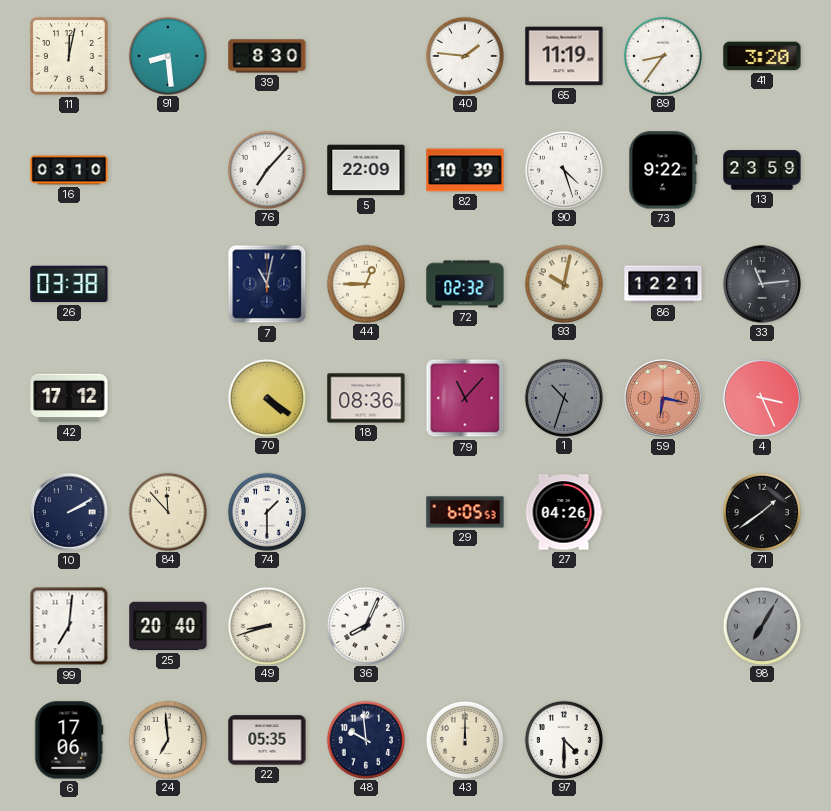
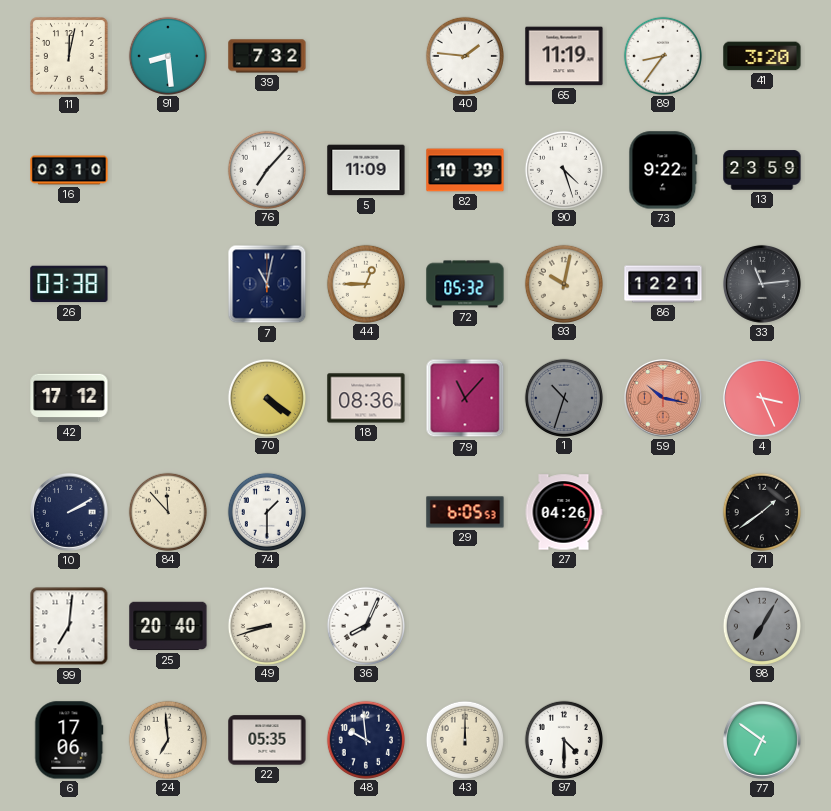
39: 8:30 -> 7:32 (267, 56)
5: 22:09 -> 11:09 (366, 170)
72: 02:32 -> 05:32 (465, 284)
59: 6:17 -> 10:17 (663, 398)
77: none -> 6:51 (762, 740)
